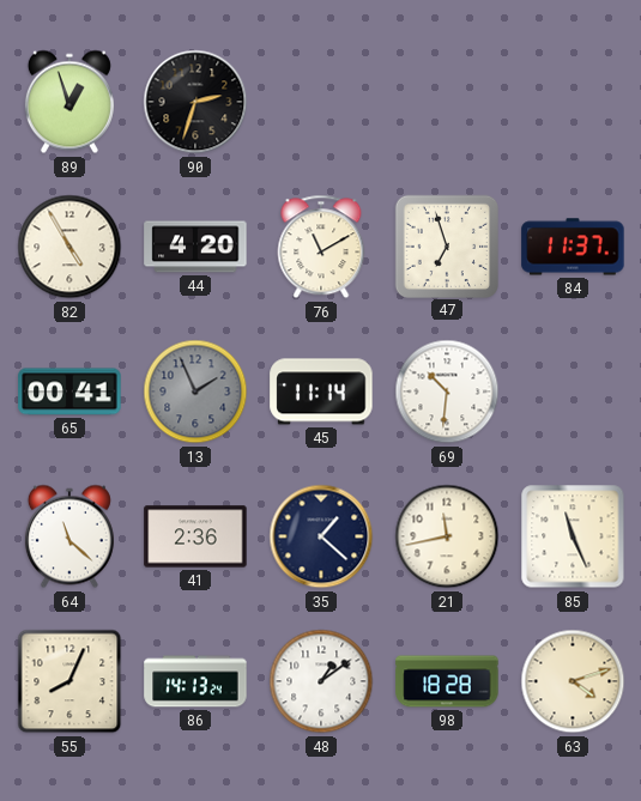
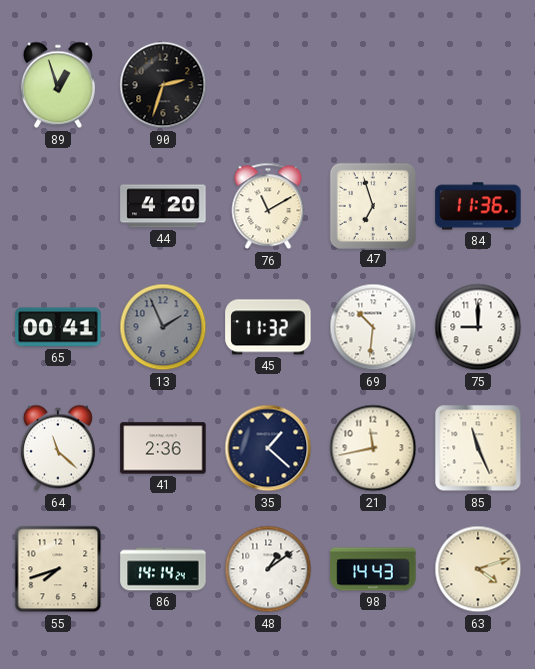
82: 4:55 -> none (69, 247)
84: 11:37 -> 11:36 (478, 206)
45: 11:14 -> 11:32 (268, 327)
75: none -> 9:00 (478, 327)
55: 8:04 -> 7:42 (58, 569)
86: 14:13 -> 14:14 (163, 569)
98: 18:28 -> 14:43 (373, 569)
